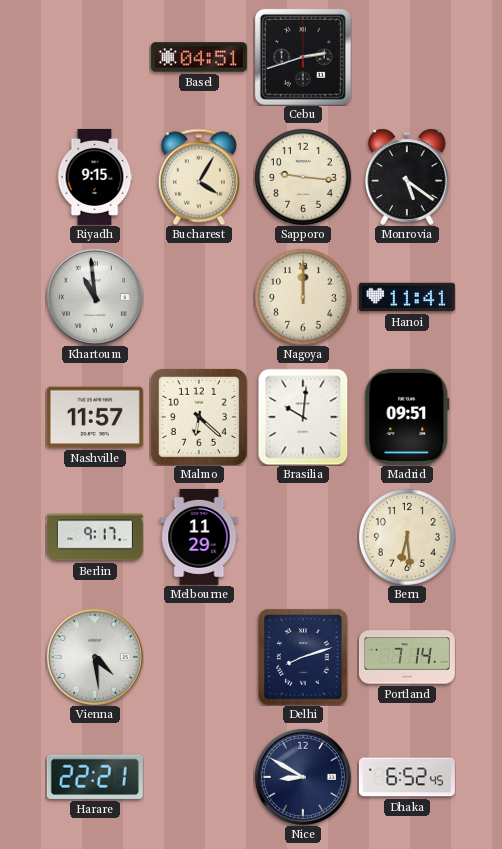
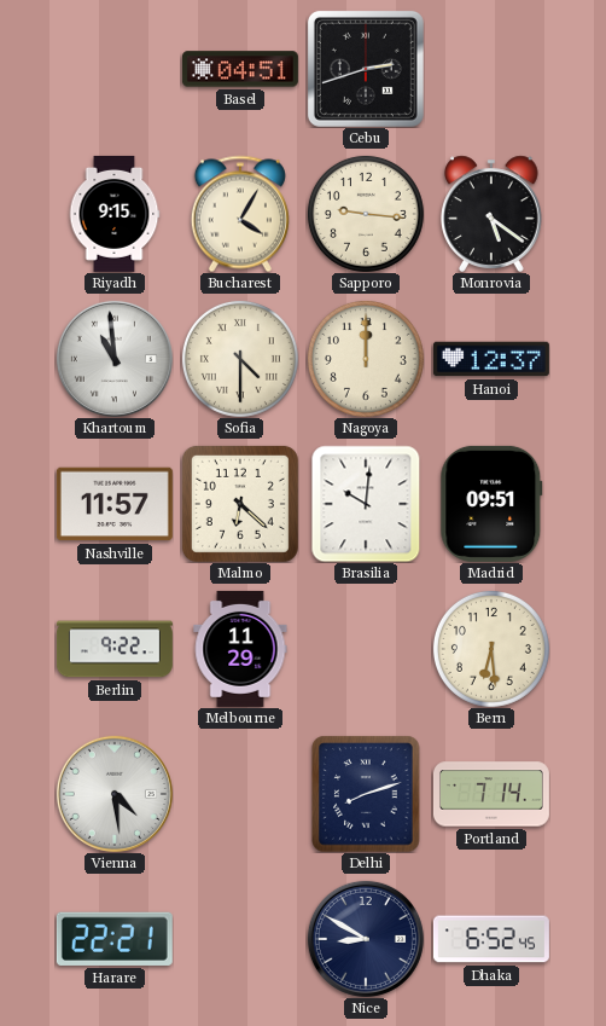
Sofia: none -> 4:30 (240, 359)
Hanoi: 11:41 -> 12:37 (491, 359)
Berlin: 9:17 -> 9:22 (115, 649)
